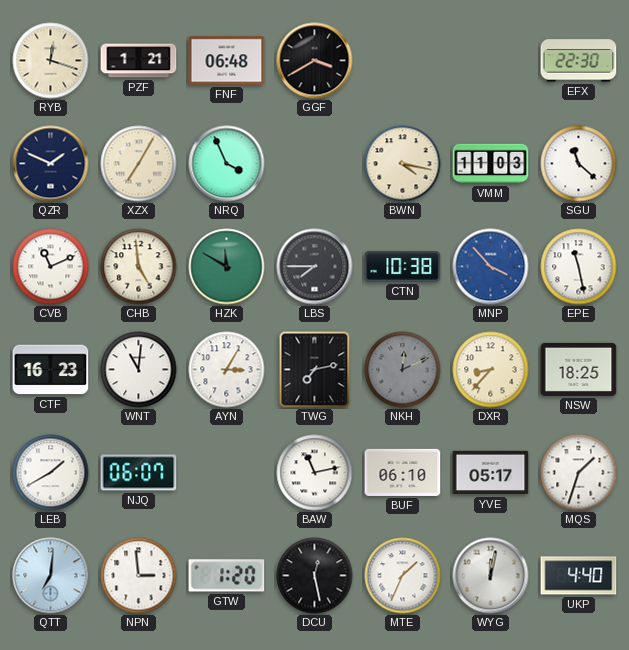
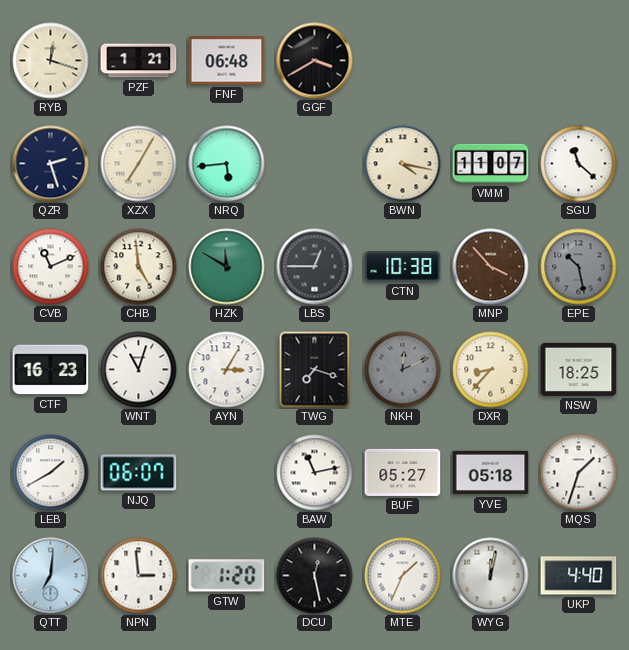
EFX: 22:30 -> none (579, 61)
QZR: 1:49 -> 2:27 (51, 164)
NRQ: 3:56 -> 5:44 (227, 164)
VMM: 11:03 -> 11:07 (491, 164)
LBS: 7:45 -> 12:45 (315, 267)
MNP dial: blue -> brown (491, 267)
EPE: 11:28 -> 10:28 (579, 267)
EPE dial: white -> grey (579, 267)
WNT: 11:01 -> 11:03 (139, 370)
TWG: 7:13 -> 7:18 (315, 370)
BUF: 06:10 -> 05:27 (403, 472)
YVE: 05:17 -> 05:18 (491, 473)
